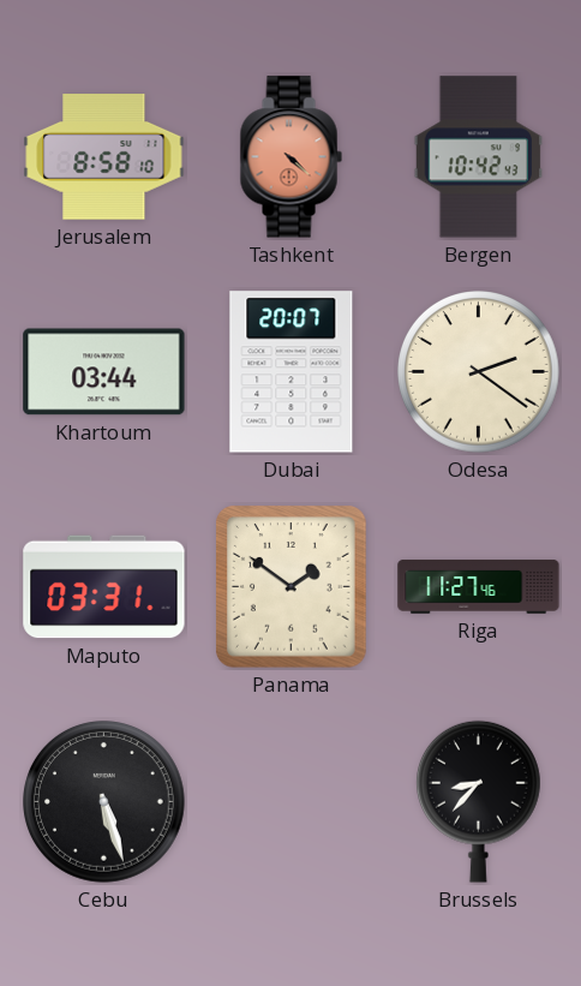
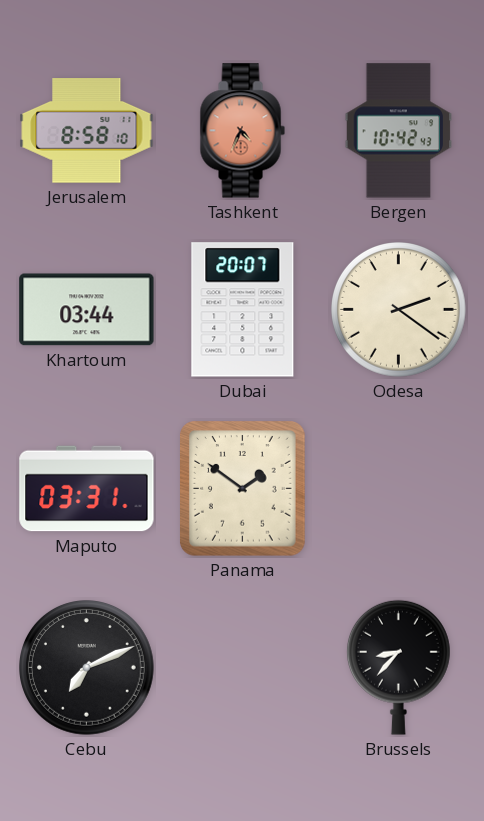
Tashkent: 4:22 -> 4:34 (242, 131)
Riga: 11:27 -> none (479, 586)
Cebu: 5:27 -> 7:11 (87, 668)
